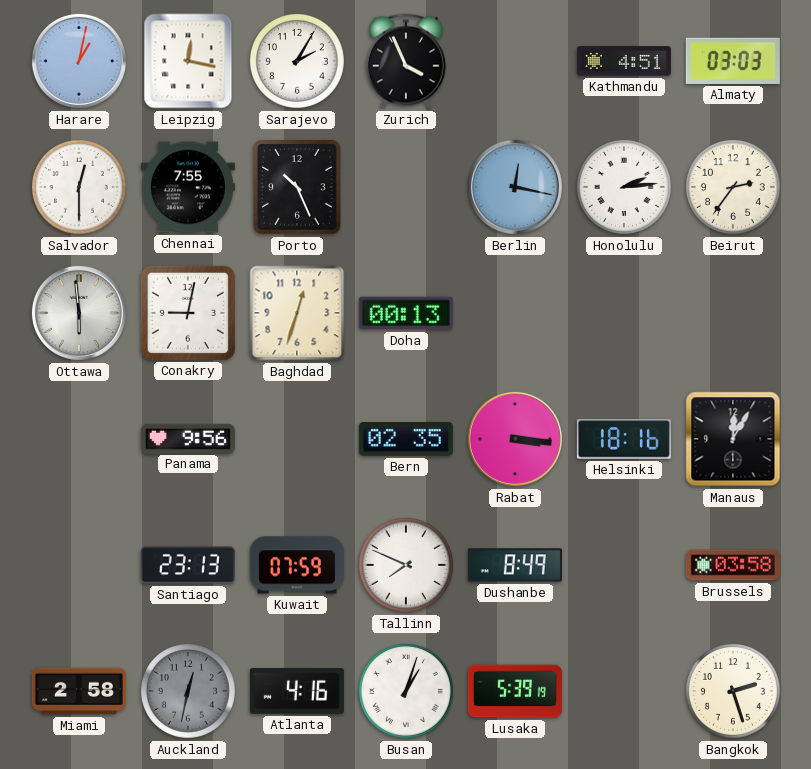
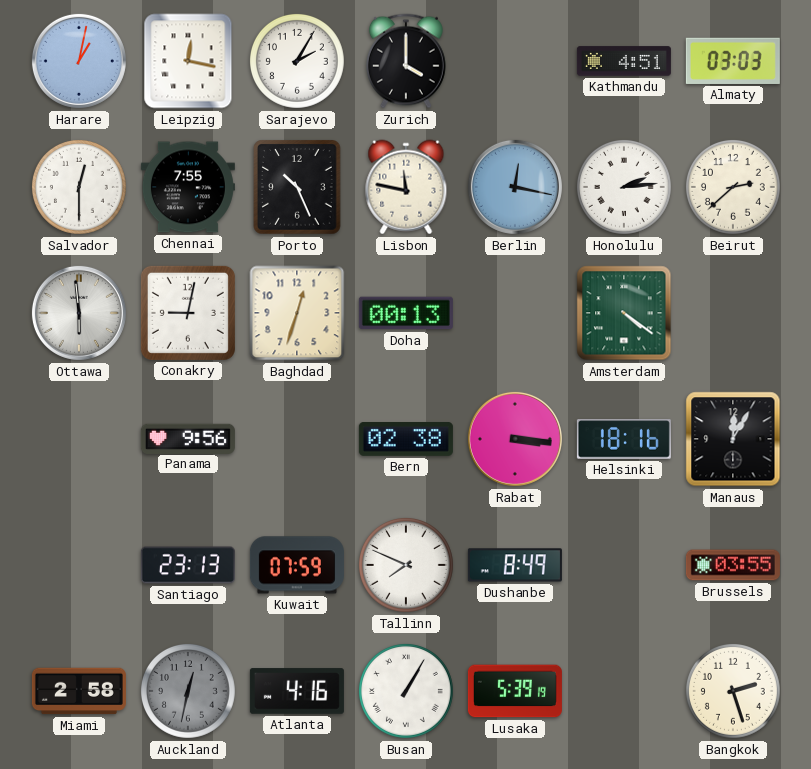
Zurich: 3:56 -> 4:00 (406, 61)
Lisbon: none -> 11:47 (406, 187)
Beirut: 2:36 -> 2:38 (733, 187)
Amsterdam: none -> 4:21 (624, 313)
Bern: 02:35 -> 02:38 (406, 440)
Brussels: 03:58 -> 03:55 (733, 565)
Busan: 1:03 -> 1:05 (406, 691)
